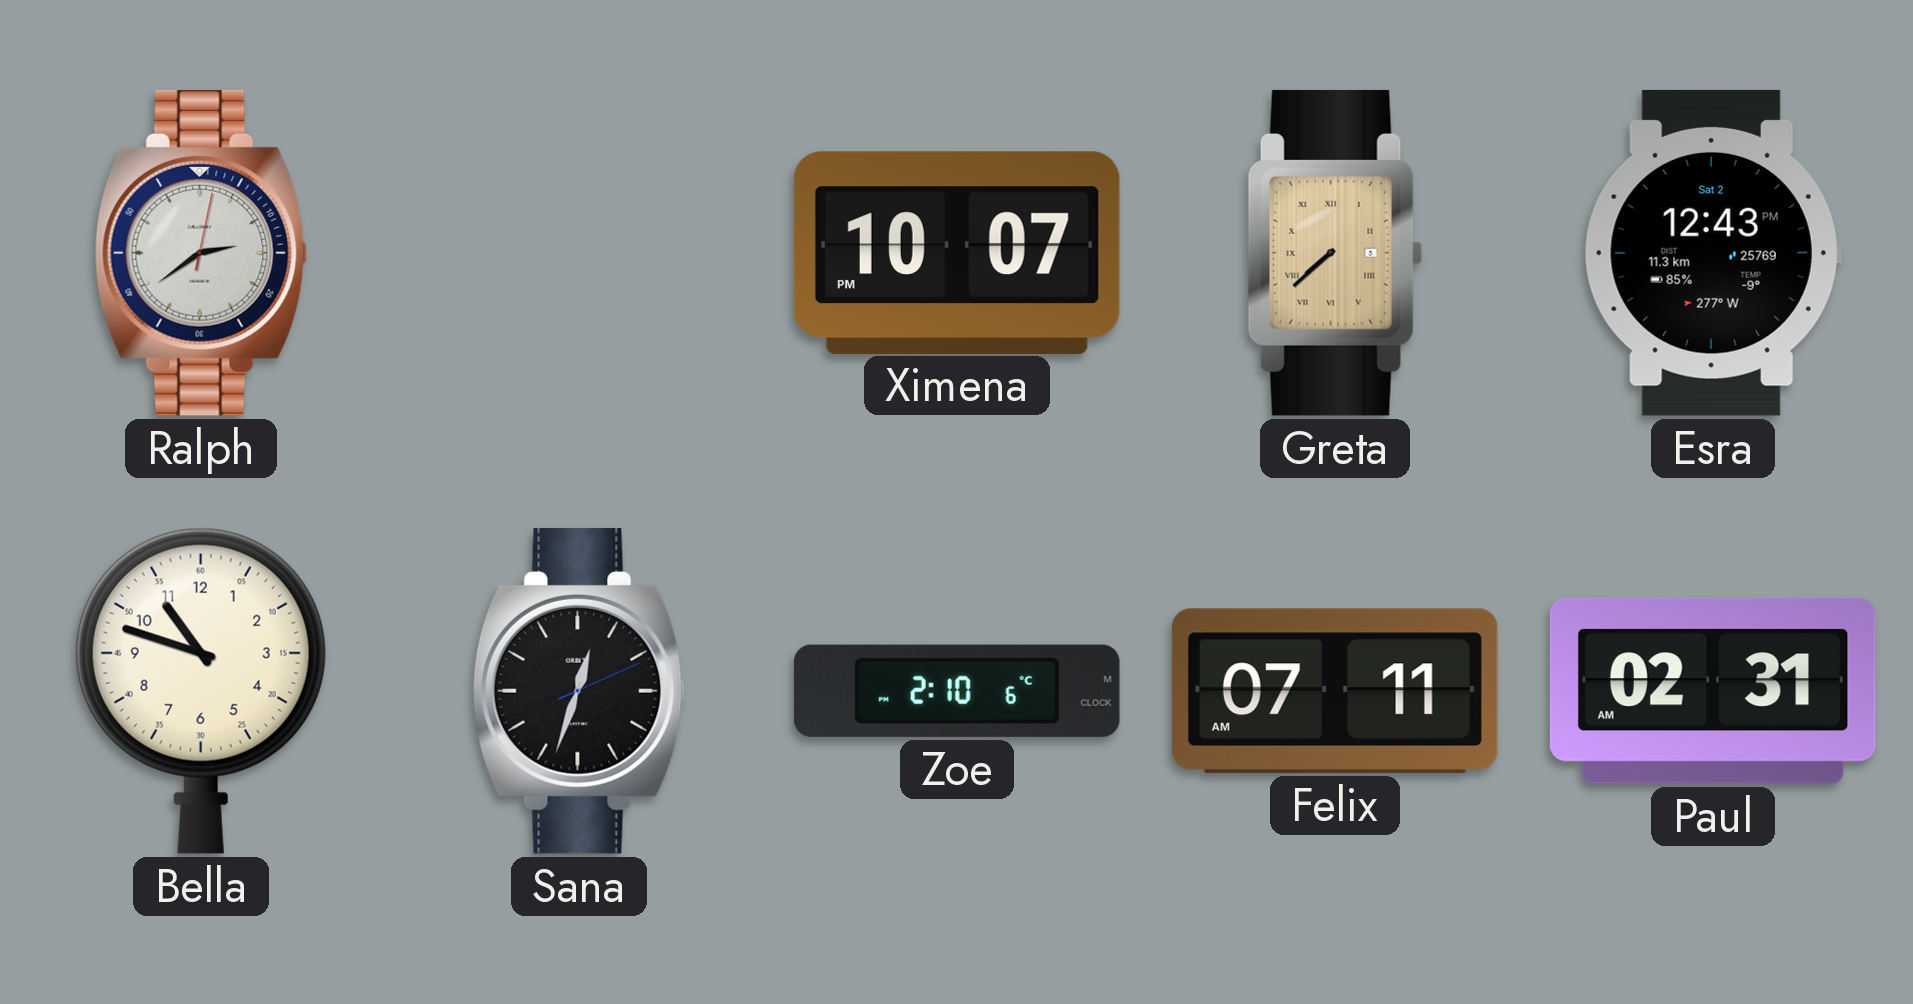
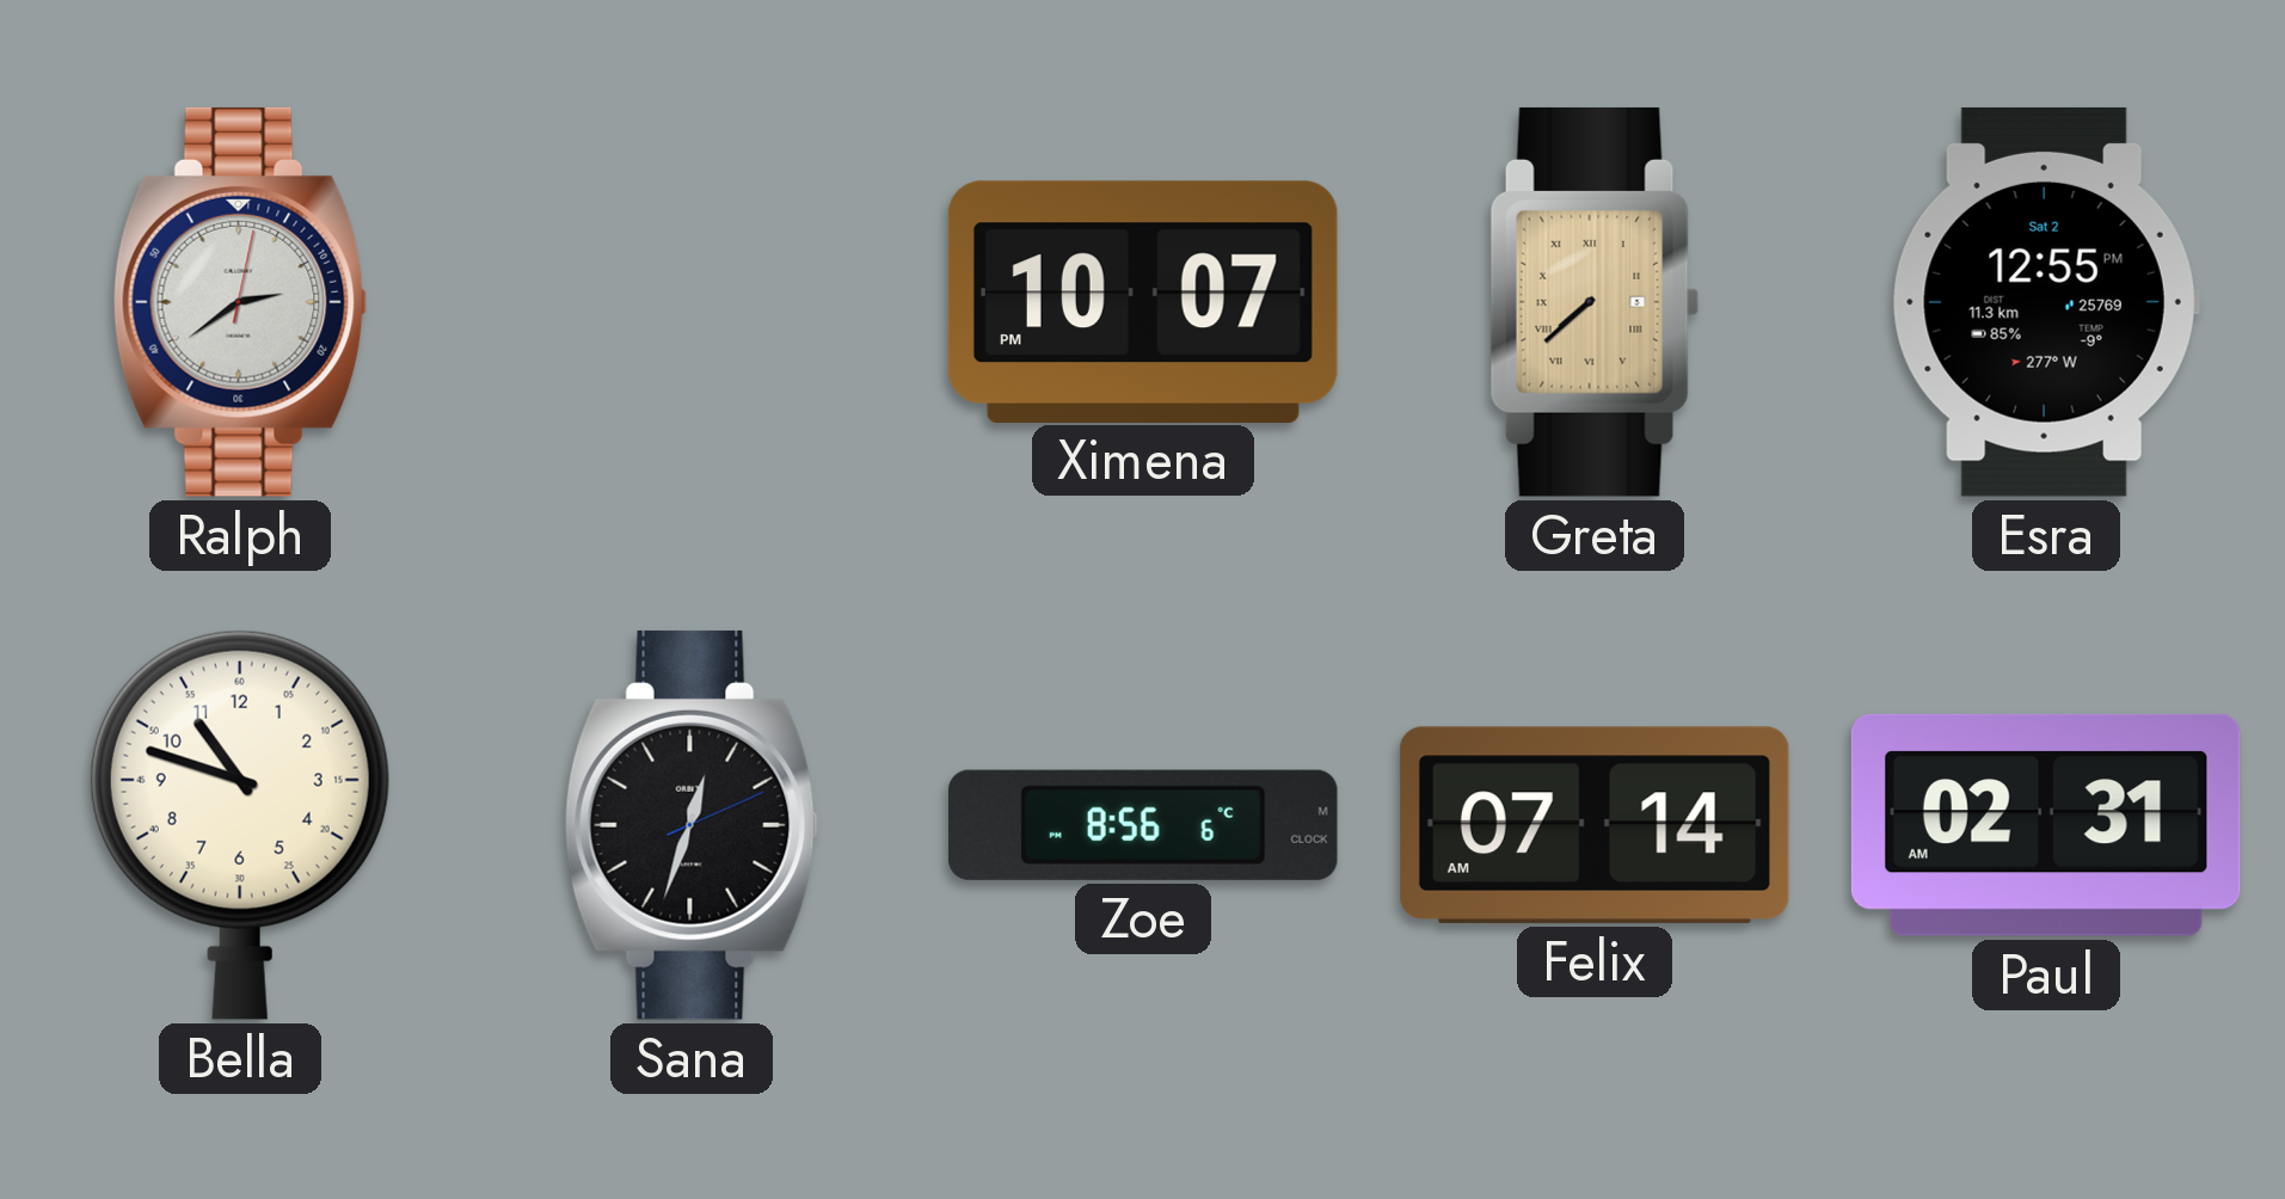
Esra: 12:43 -> 12:55 (2046, 302)
Zoe: 2:10 -> 8:56 (1143, 825)
Felix: 07:11 -> 07:14 (1595, 825)
